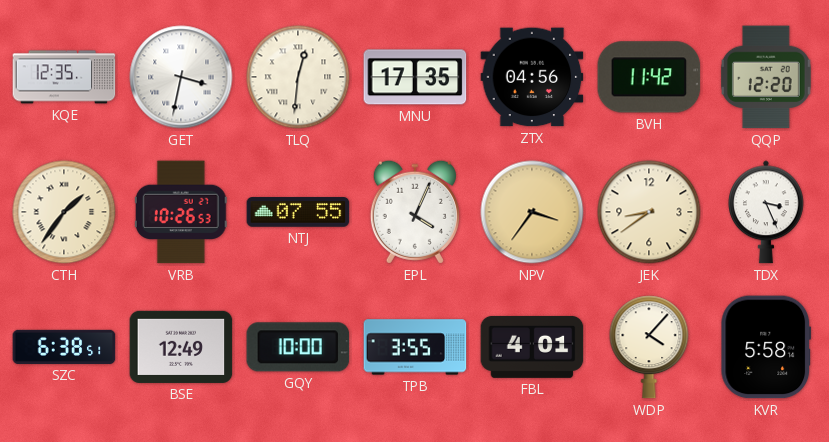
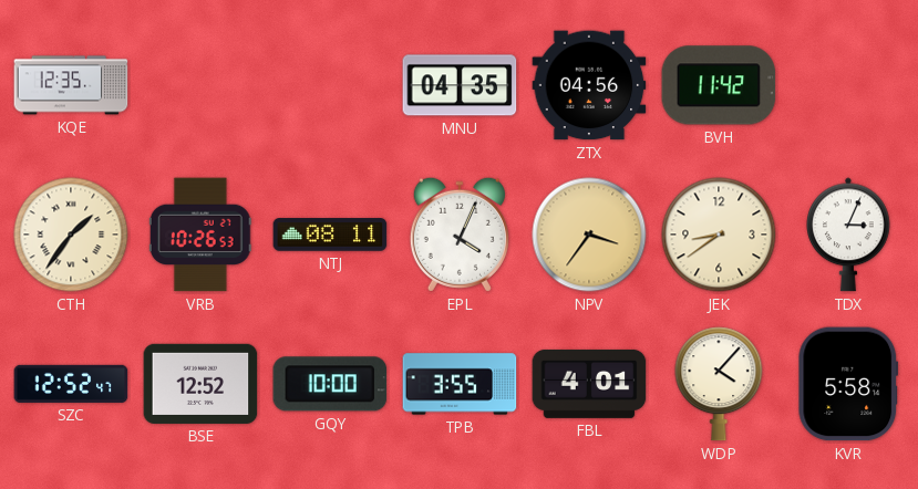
GET: 3:32 -> none (181, 77)
TLQ: 12:31 -> none (298, 77)
MNU: 17:35 -> 04:35 (460, 85)
QQP: 12:20 -> none (766, 77)
NTJ: 07:55 -> 08:11 (330, 235)
TDX: 3:26 -> 3:04 (849, 235)
SZC: 6:38 -> 12:52 (71, 384)
BSE: 12:49 -> 12:52 (200, 384)
